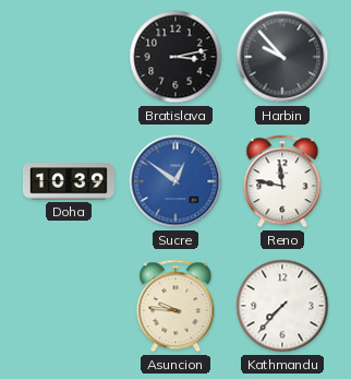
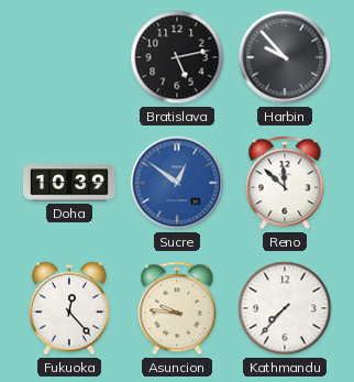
Bratislava: 3:13 -> 5:13 (177, 57)
Reno: 11:47 -> 11:52 (285, 183)
Fukuoka: none -> 12:23 (69, 308)
